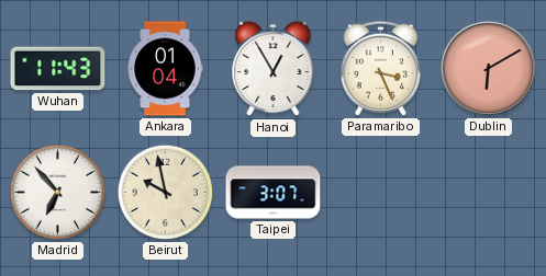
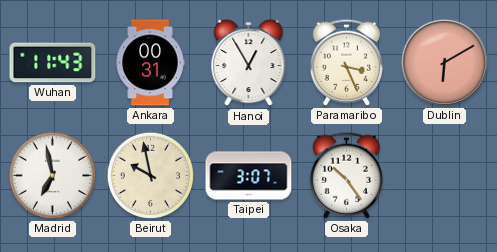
Ankara: 01:04 -> 00:31 (150, 63)
Madrid: 6:53 -> 6:58 (52, 175)
Osaka: none -> 10:24 (346, 175)
